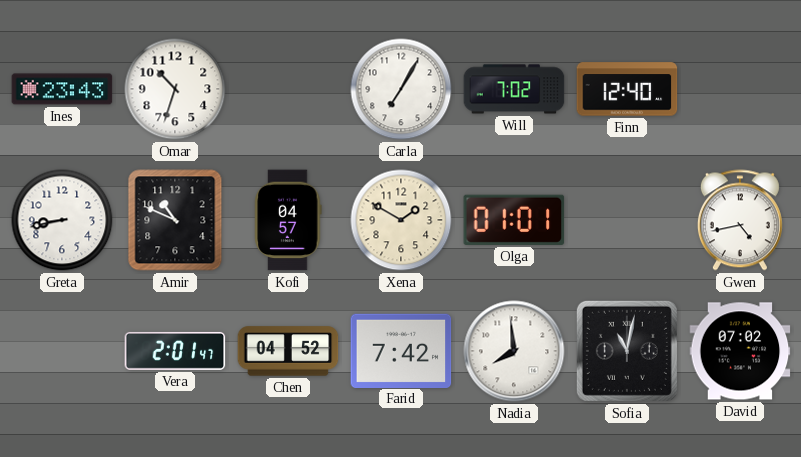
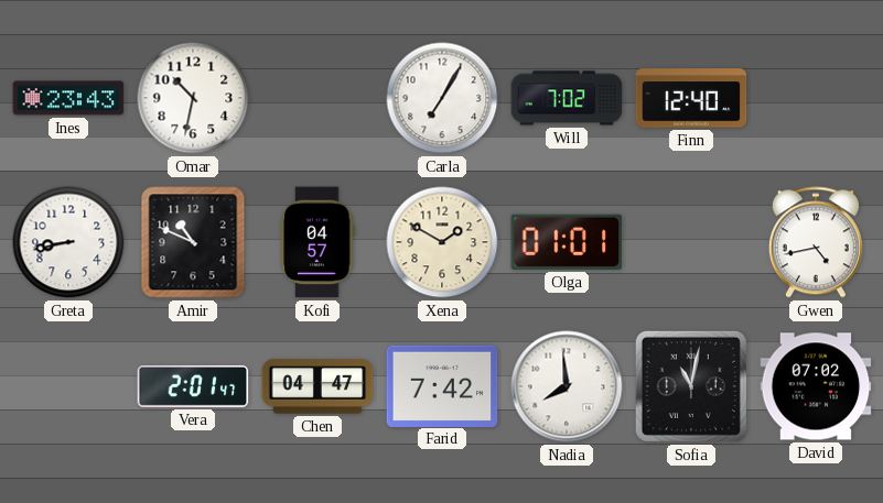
Omar: 10:33 -> 10:32 (193, 98)
Chen: 04:52 -> 04:47 (317, 386)
